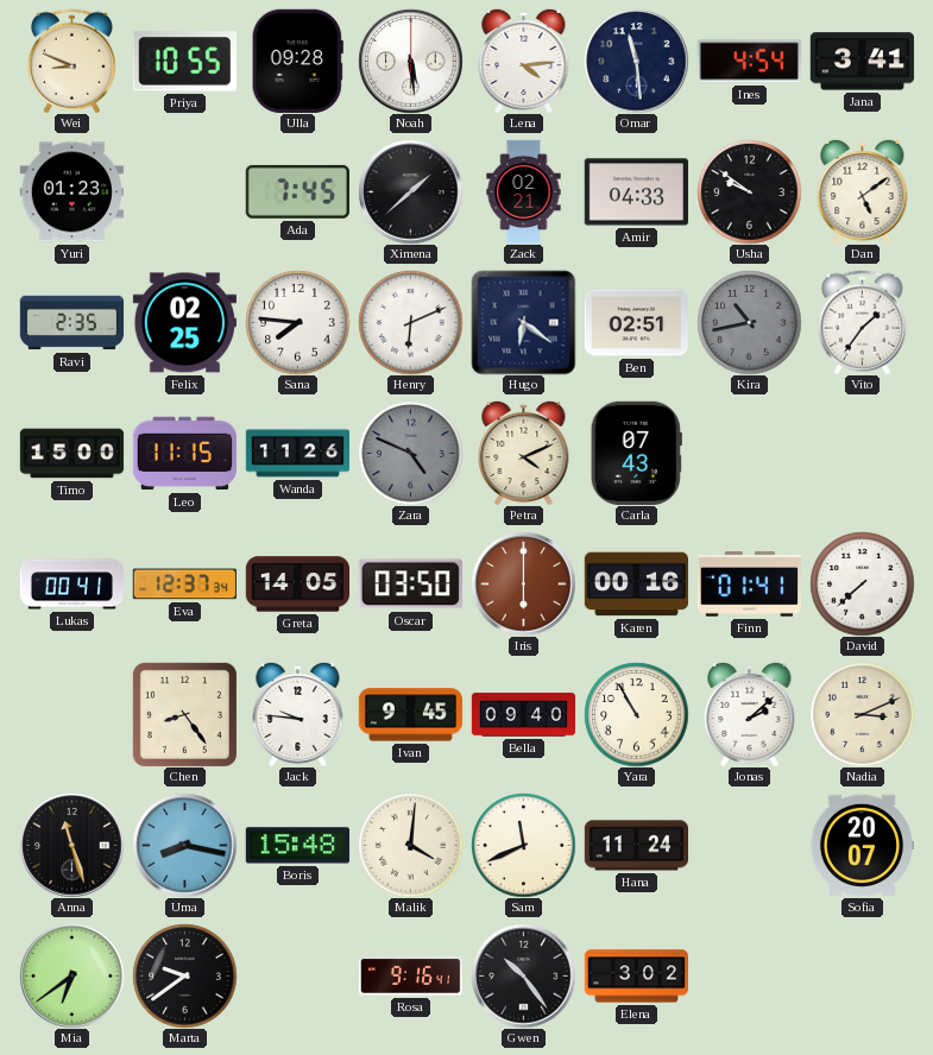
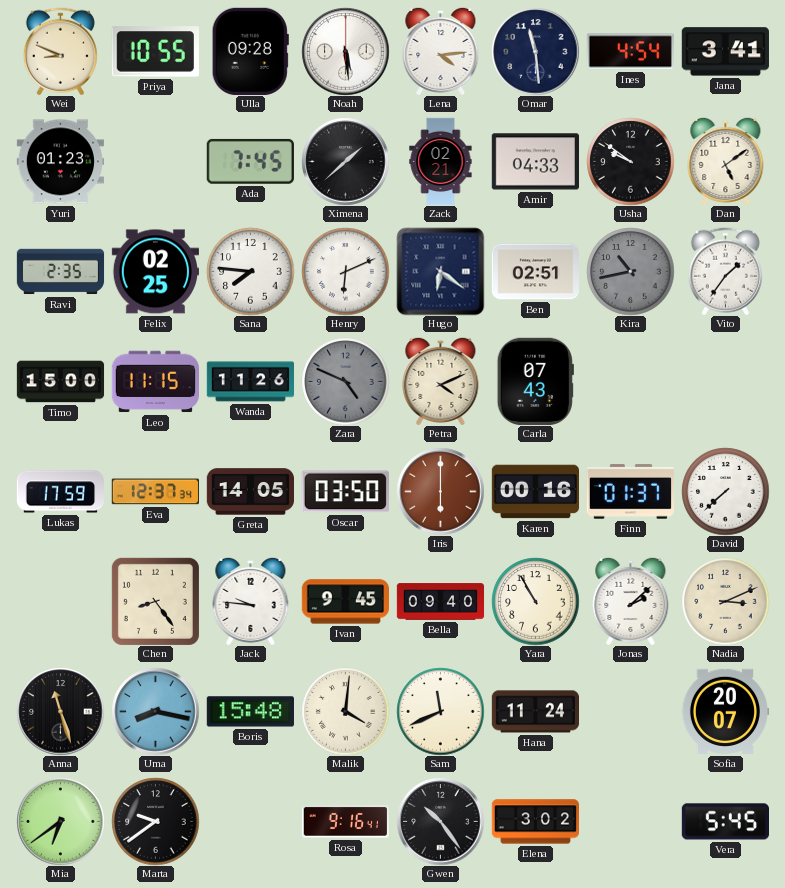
Lukas: 00:41 -> 17:59 (60, 492)
Finn: 01:41 -> 01:37 (630, 492)
Vera: none -> 5:45 (725, 822)
